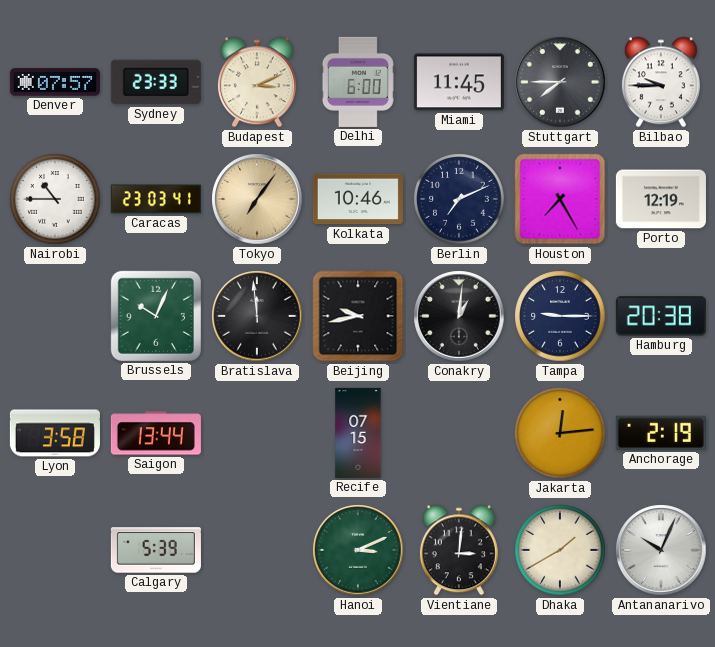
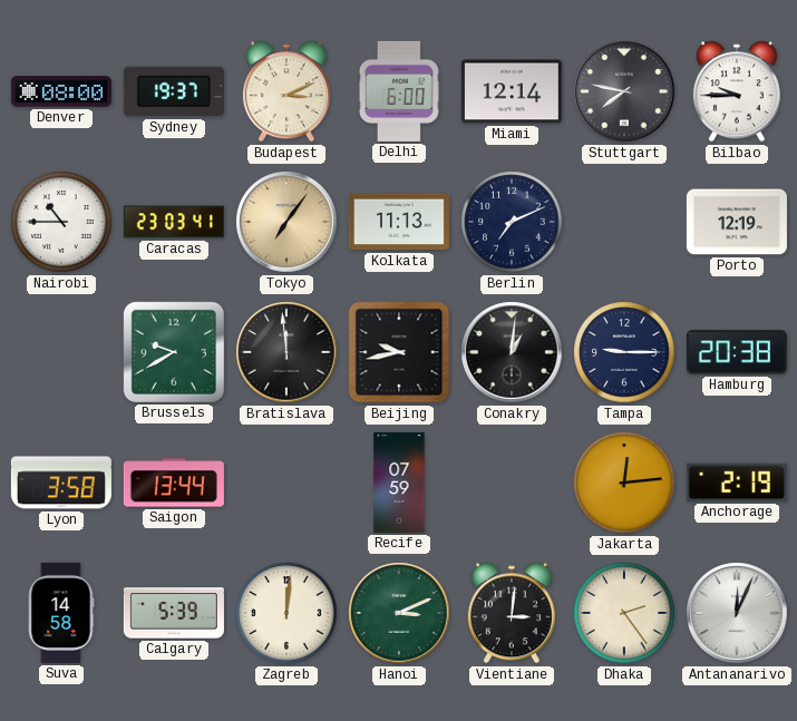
Denver: 07:57 -> 08:00 (61, 91)
Sydney: 23:33 -> 19:37 (174, 91)
Miami: 11:45 -> 12:14 (512, 91)
Stuttgart: 7:45 -> 7:47 (624, 91)
Kolkata: 10:46 -> 11:13 (399, 222)
Houston: 7:25 -> none (560, 199)
Brussels: 10:04 -> 9:40 (174, 352)
Recife: 07:15 -> 07:59 (399, 483)
Suva: none -> 14:58 (61, 613)
Zagreb: none -> 12:01 (286, 613)
Dhaka: 1:40 -> 2:24 (624, 613)
Antananarivo: 10:04 -> 12:04 (737, 613)
